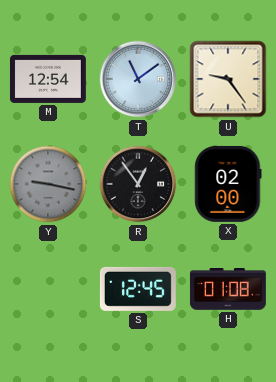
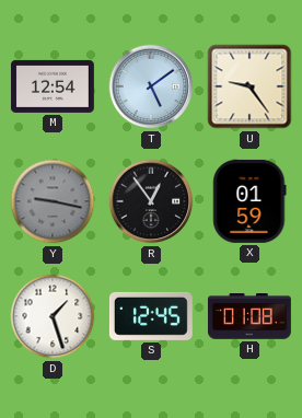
T: 11:09 -> 5:09 (151, 86)
X: 02:00 -> 01:59 (249, 201)
D: none -> 1:27 (53, 316)
